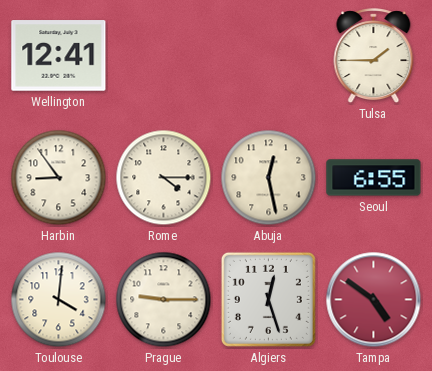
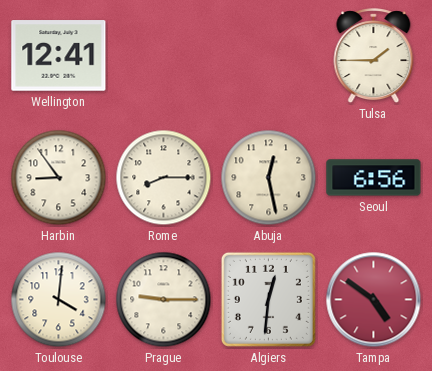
Rome: 4:15 -> 8:15 (164, 178)
Seoul: 6:55 -> 6:56 (374, 178)
Algiers: 12:27 -> 12:31 (268, 299)
